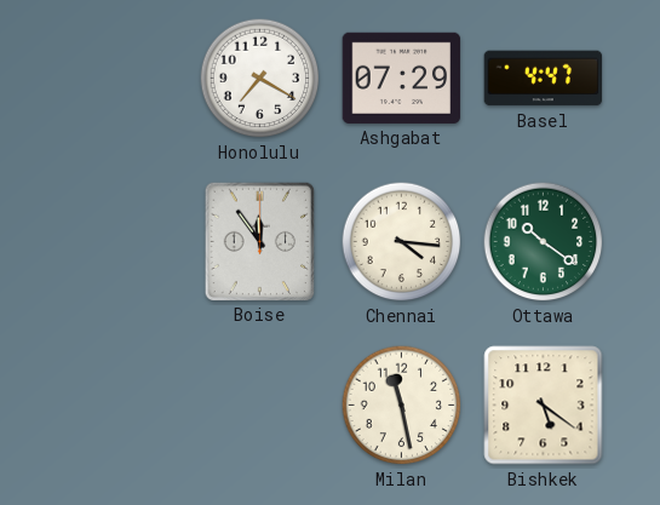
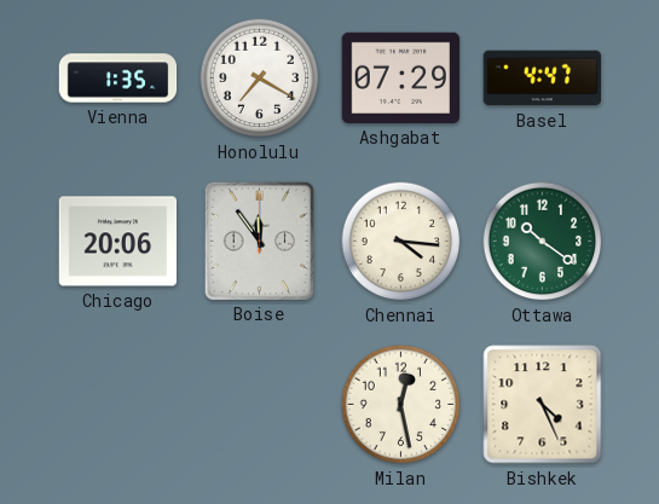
Vienna: none -> 1:35 (118, 79)
Chicago: none -> 20:06 (118, 242)
Milan: 11:28 -> 12:28 (401, 405)
Bishkek: 5:21 -> 4:26 (543, 405)
